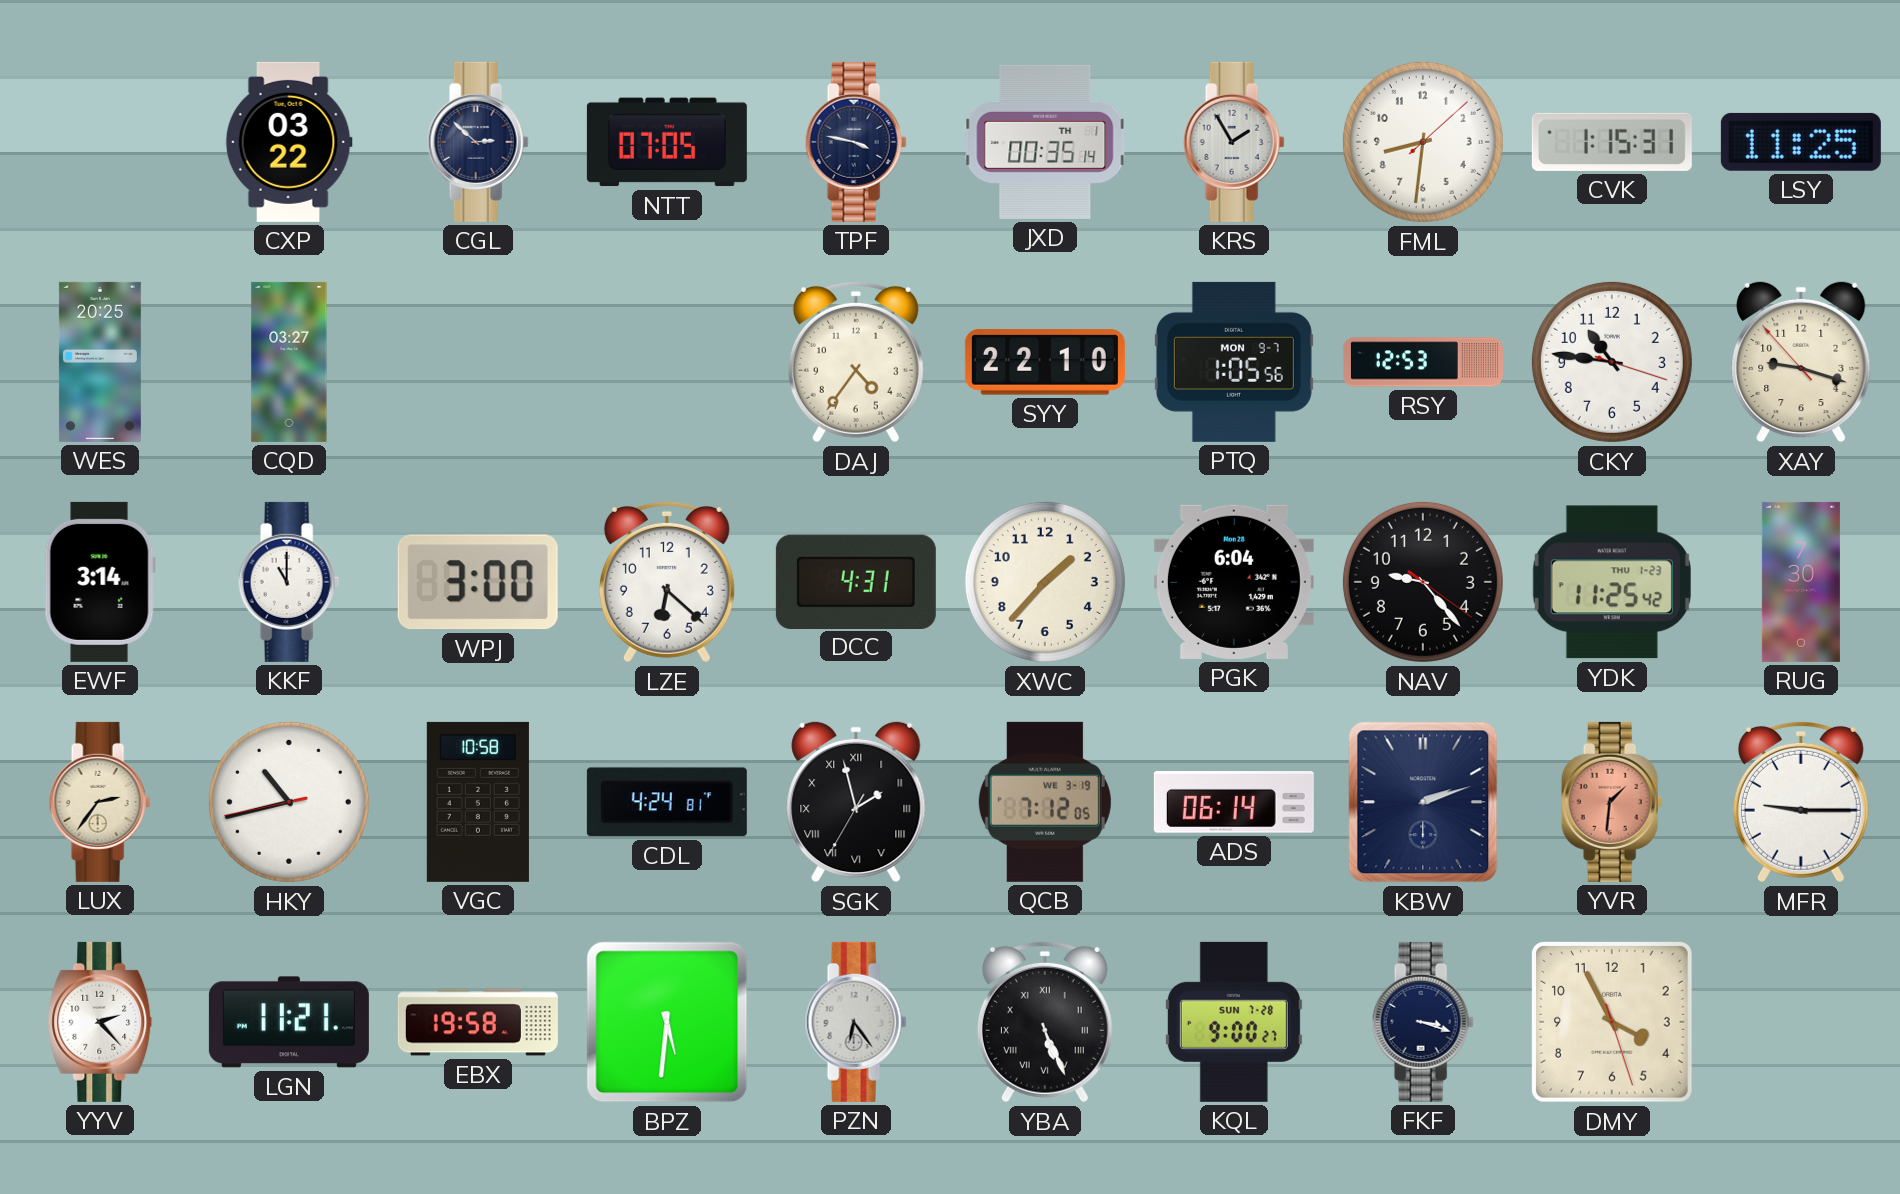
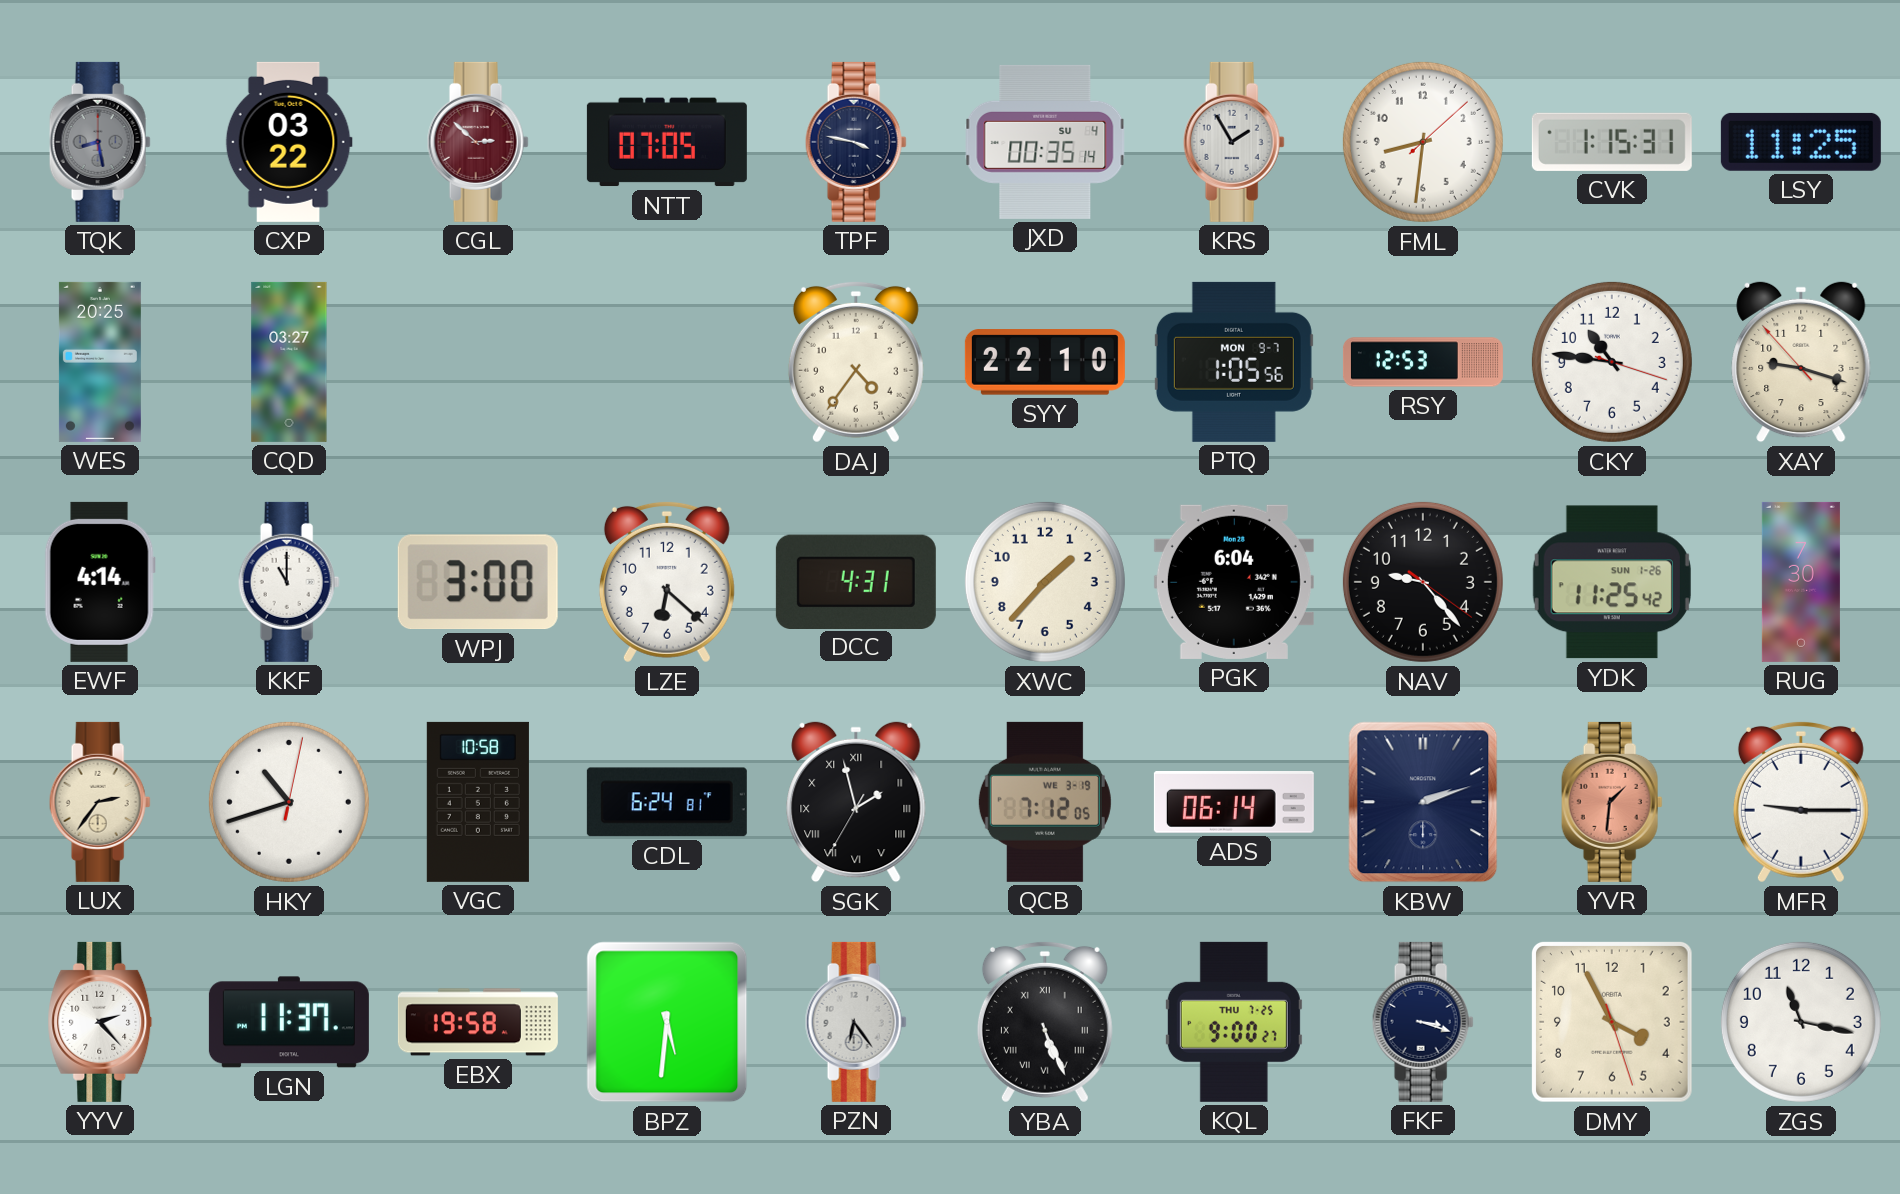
TQK: none -> 8:28 (100, 142)
CGL dial: navy -> burgundy (478, 142)
JXD date: TH 1 -> SU 4 (1045, 142)
EWF: 3:14 -> 4:14 (100, 582)
YDK date: THU 1-23 -> SUN 1-26 (1612, 582)
HKY: 10:42:43 -> 10:42:02 (289, 802)
CDL: 4:24 -> 6:24 (667, 802)
LGN: 11:21 -> 11:37 (289, 1022)
KQL date: SUN 7-28 -> THU 7-25 (1234, 1022)
ZGS: none -> 11:17 (1801, 1022)
